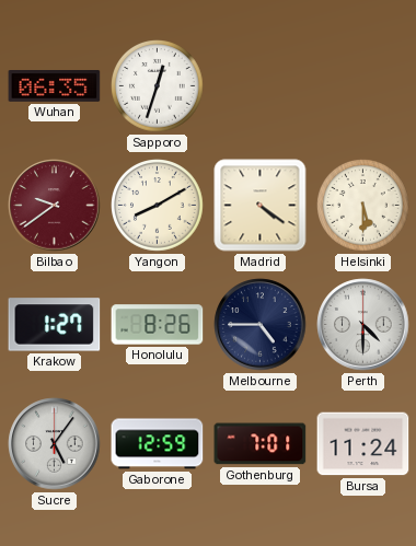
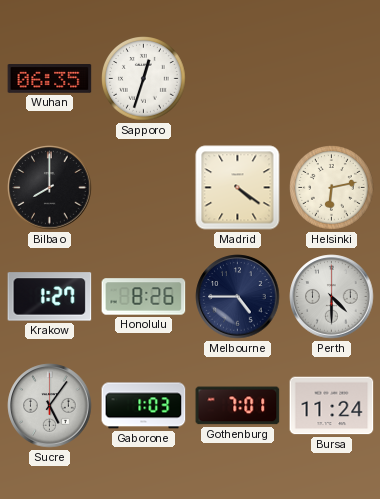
Bilbao: 9:39 -> 8:00 (50, 188)
Bilbao dial: burgundy -> black (50, 188)
Yangon: 8:10 -> none (158, 206)
Helsinki: 5:30 -> 6:13 (332, 188)
Gaborone: 12:59 -> 1:03 (144, 406)
